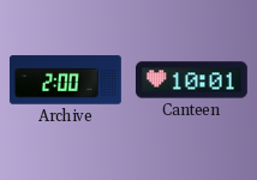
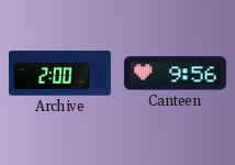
Canteen: 10:01 -> 9:56 (175, 74)
